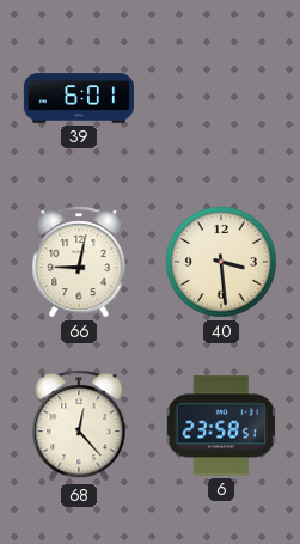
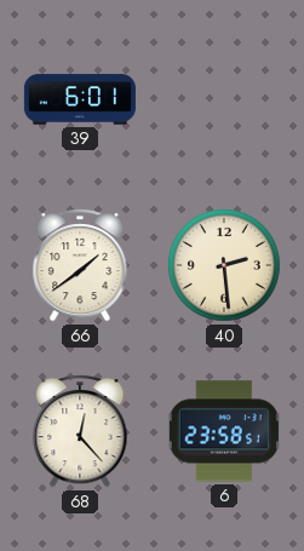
66: 9:02 -> 1:39 (80, 265)
40: 3:29 -> 2:29 (225, 266)
